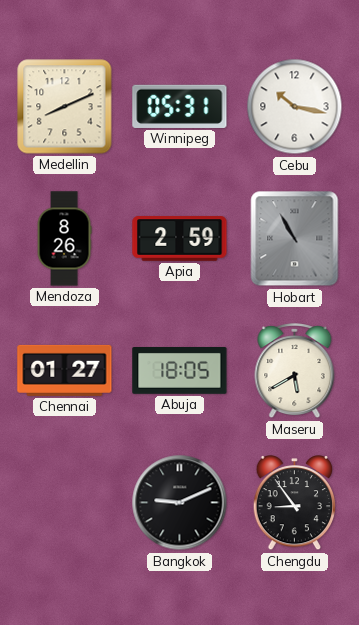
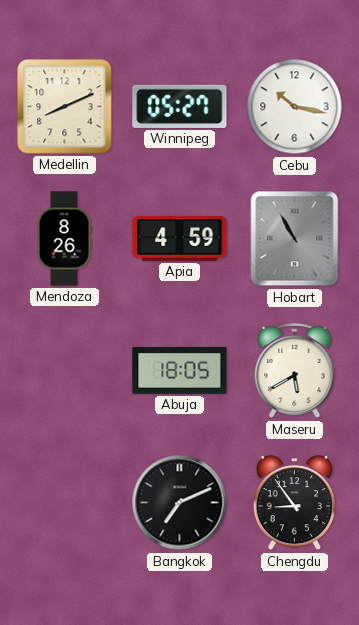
Winnipeg: 05:31 -> 05:27 (180, 106)
Apia: 2:59 -> 4:59 (180, 239)
Chennai: 01:27 -> none (65, 370)
Bangkok: 9:11 -> 7:11 (180, 503)
